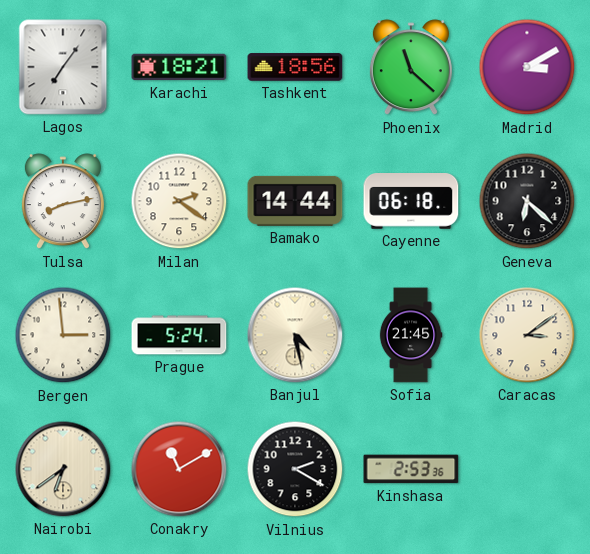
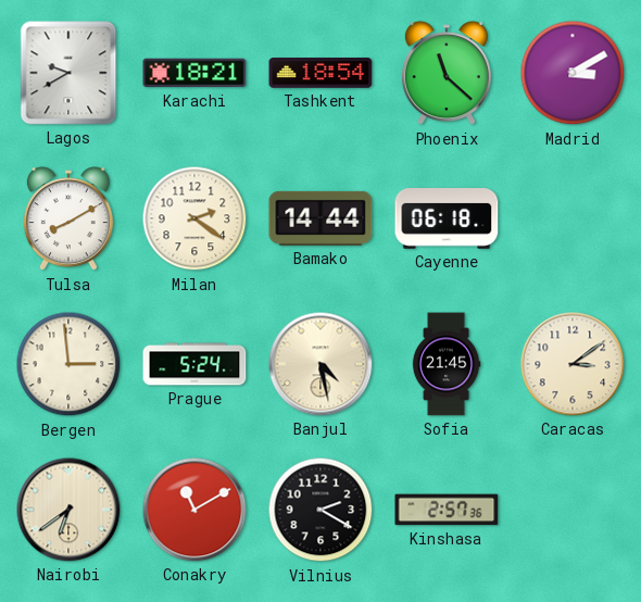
Lagos: 7:06 -> 9:40 (68, 73)
Tashkent: 18:56 -> 18:54 (320, 73)
Tulsa: 8:13 -> 8:10 (68, 220)
Geneva: 6:22 -> none (527, 201)
Kinshasa: 2:53 -> 2:57 (447, 510)
